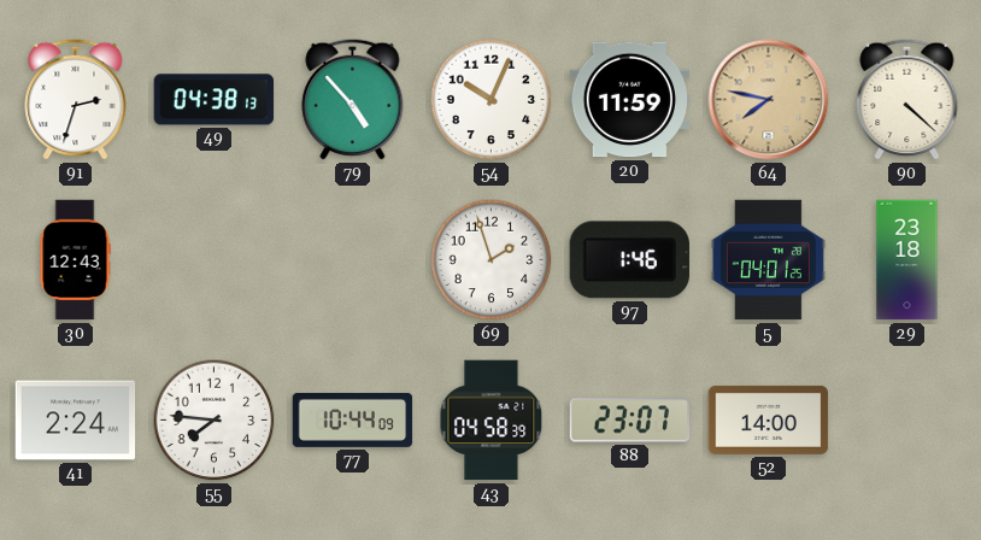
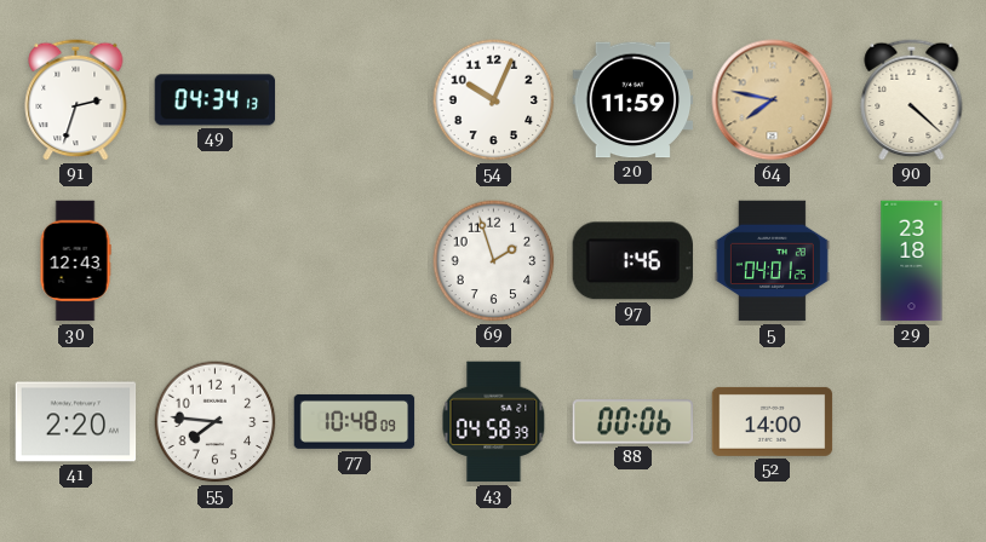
49: 04:38 -> 04:34 (216, 100)
79: 4:53 -> none (353, 99)
41: 2:24 -> 2:20 (76, 422)
77: 10:44 -> 10:48 (355, 421)
88: 23:07 -> 00:06 (634, 422)
